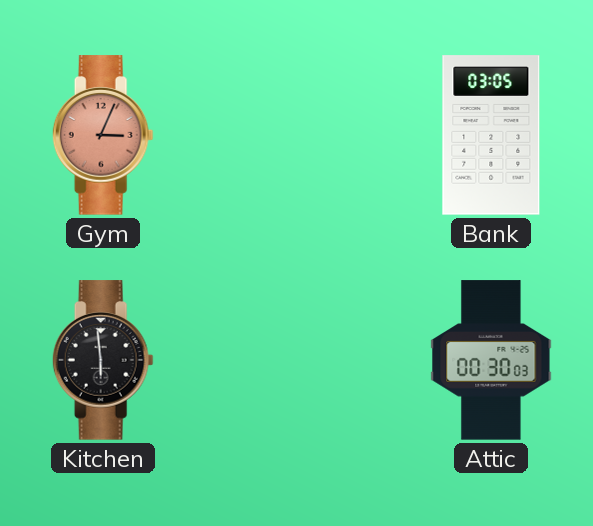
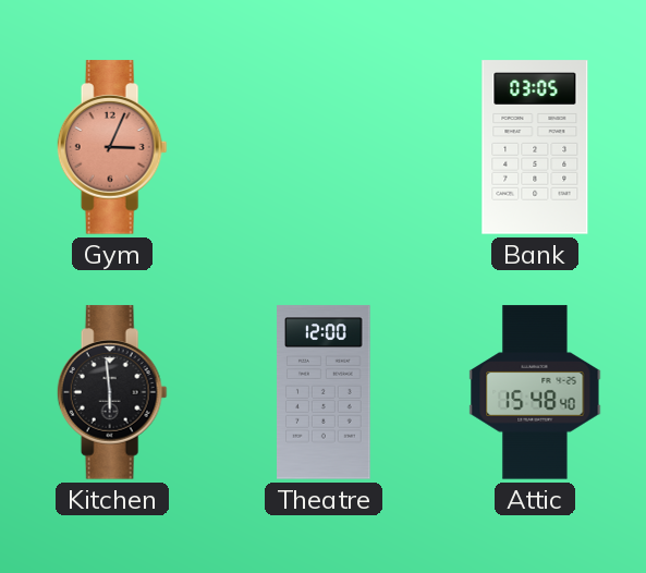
Theatre: none -> 12:00 (324, 392)
Attic: 00:30 -> 15:48 (535, 392)
